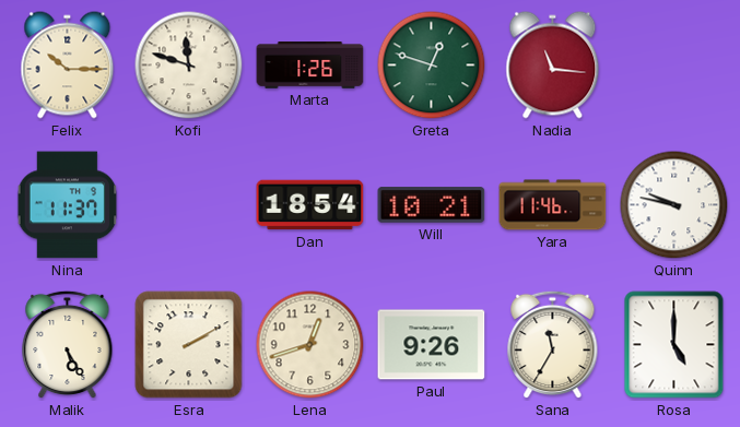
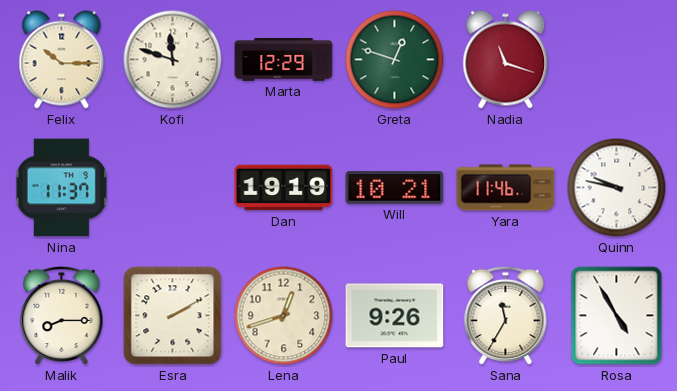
Marta: 1:26 -> 12:29 (284, 60)
Nadia: 11:16 -> 11:18 (506, 60)
Dan: 18:54 -> 19:19 (284, 188)
Malik: 5:25 -> 8:15 (62, 316)
Rosa: 5:00 -> 4:55 (617, 316)
